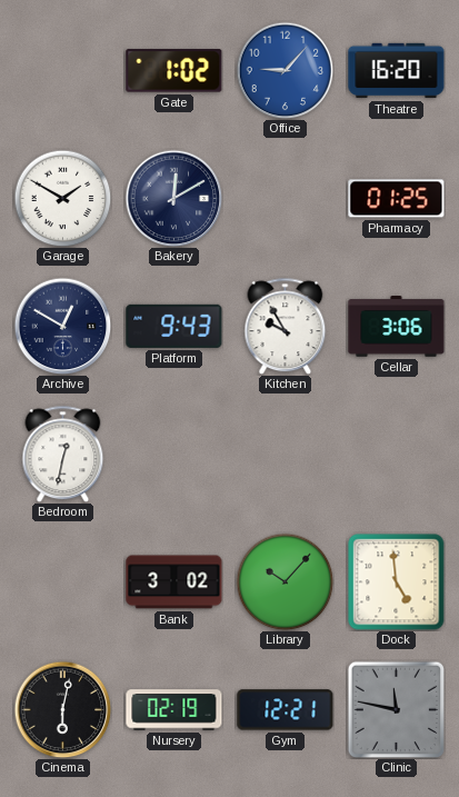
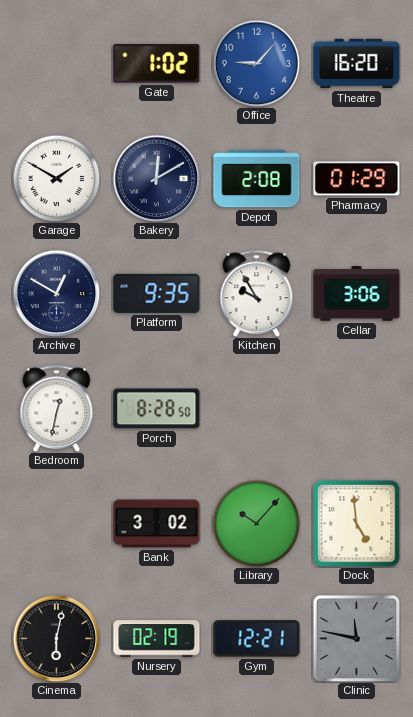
Depot: none -> 2:08 (257, 179)
Pharmacy: 01:25 -> 01:29 (357, 179)
Platform: 9:43 -> 9:35 (157, 293)
Porch: none -> 8:28 (157, 409)
